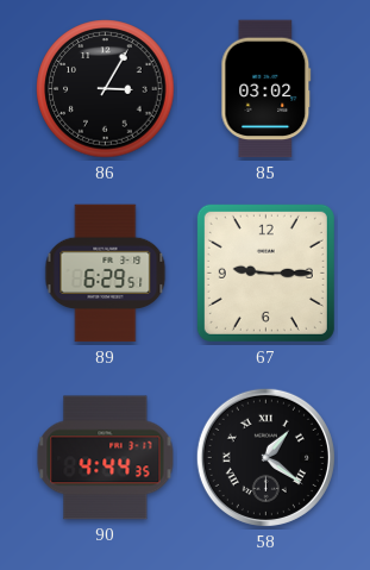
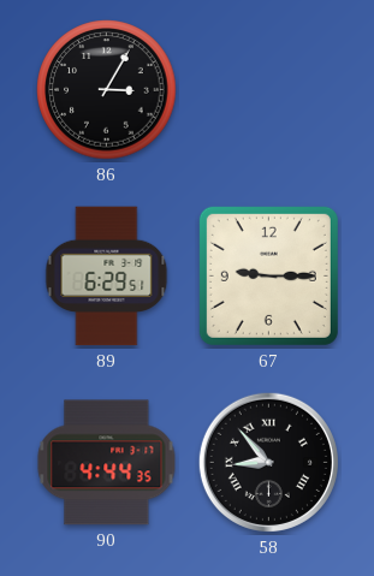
85: 03:02 -> none (266, 89)
58: 1:21 -> 8:53 (268, 462)
